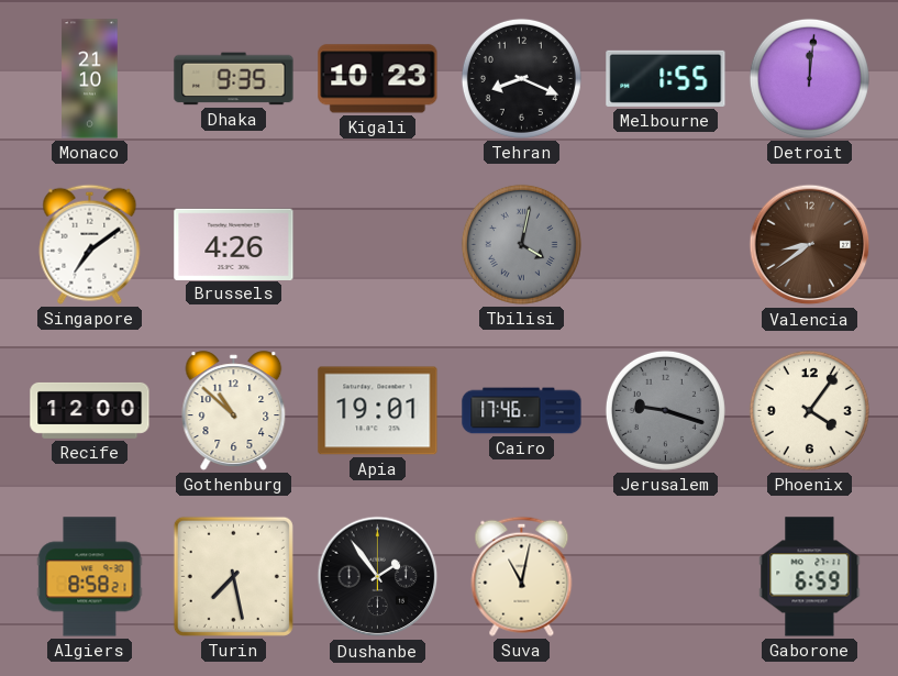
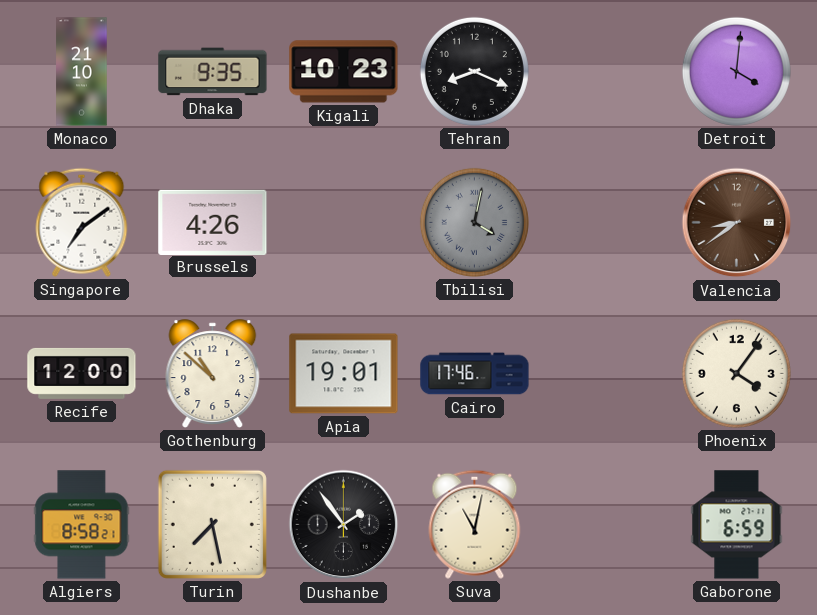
Melbourne: 1:55 -> none (666, 78)
Detroit: 12:01 -> 4:01 (736, 71)
Jerusalem: 9:18 -> none (665, 410)
